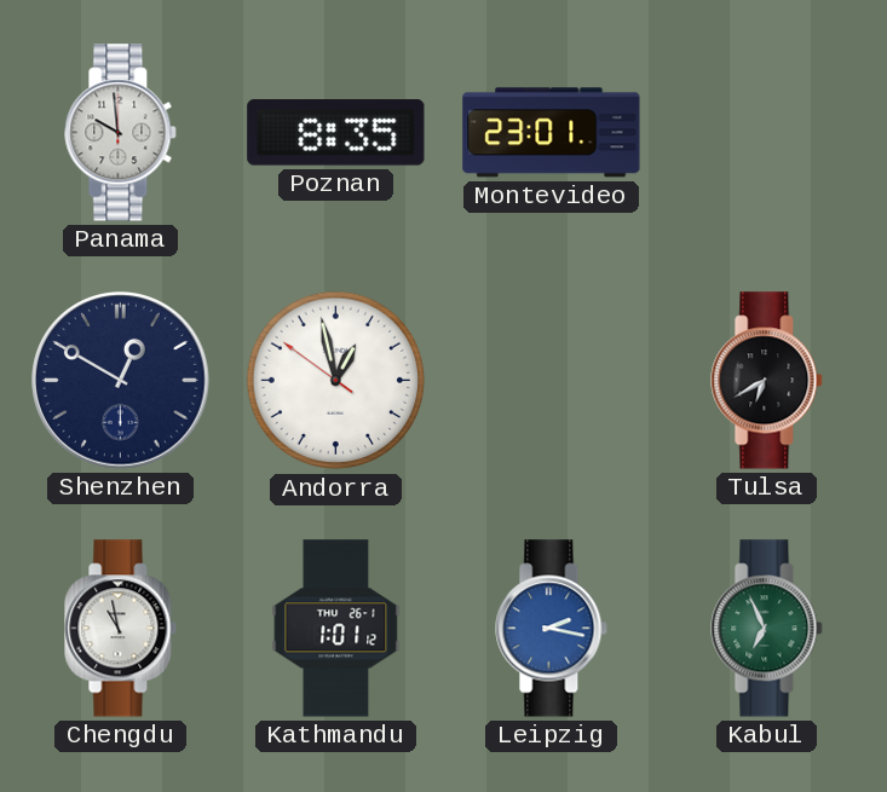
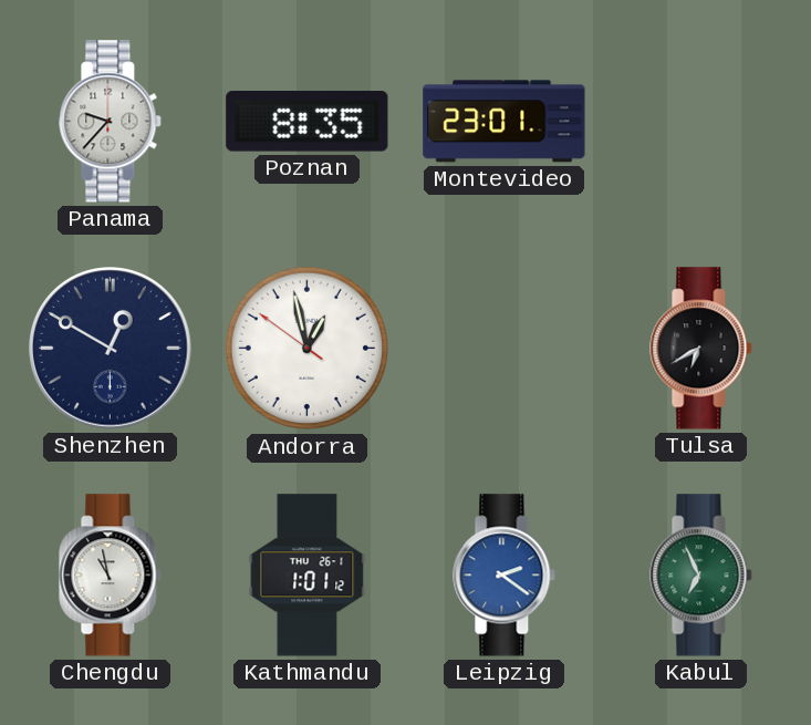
Panama: 9:59 -> 9:37 (111, 122)
Leipzig: 2:17 -> 2:21 (505, 576)
